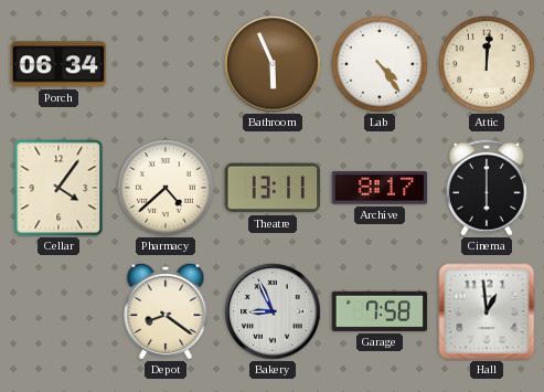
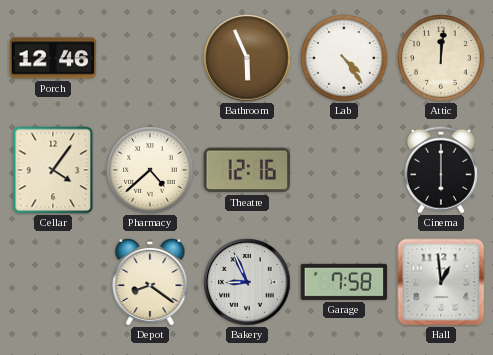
Porch: 06:34 -> 12:46 (53, 58)
Theatre: 13:11 -> 12:16 (247, 170)
Archive: 8:17 -> none (380, 188)
